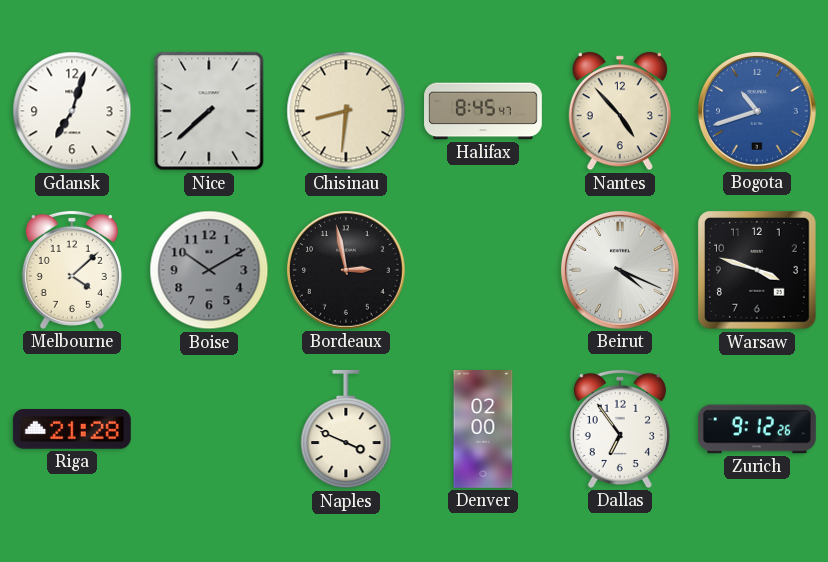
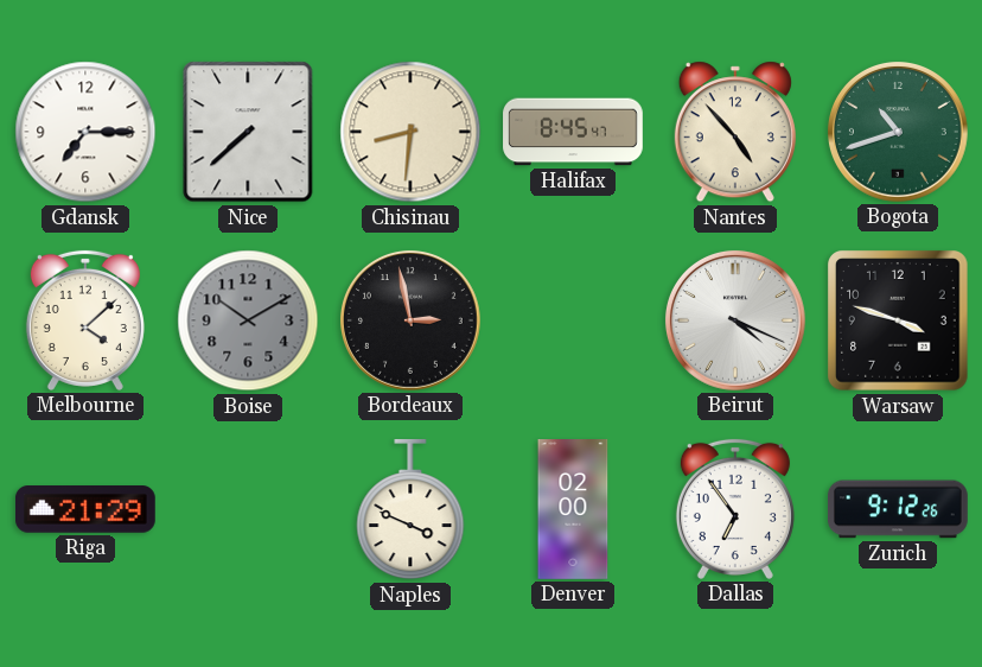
Gdansk: 7:03 -> 7:15 (85, 132)
Bogota dial: blue -> green (898, 132)
Riga: 21:28 -> 21:29 (85, 509)
